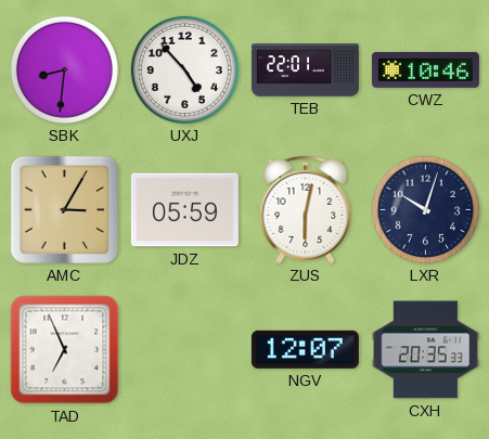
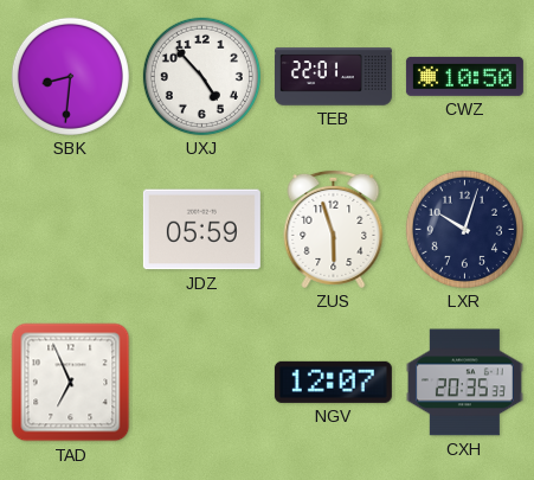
CWZ: 10:46 -> 10:50 (464, 76)
AMC: 3:05 -> none (64, 209)
ZUS: 6:02 -> 5:57 (334, 229)
